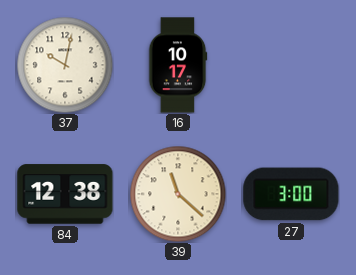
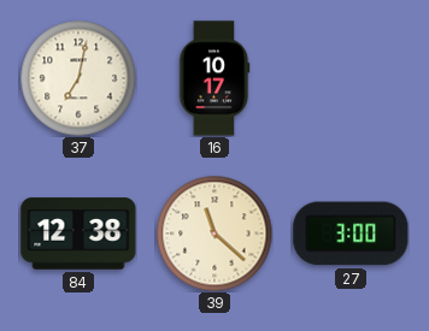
37: 10:02 -> 7:02 (78, 78)
